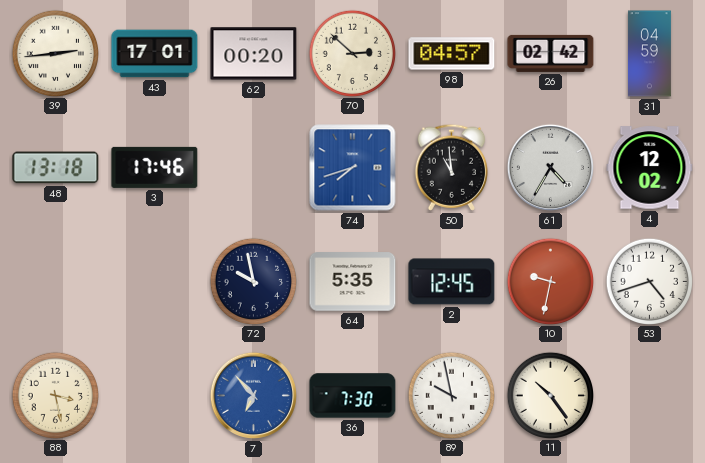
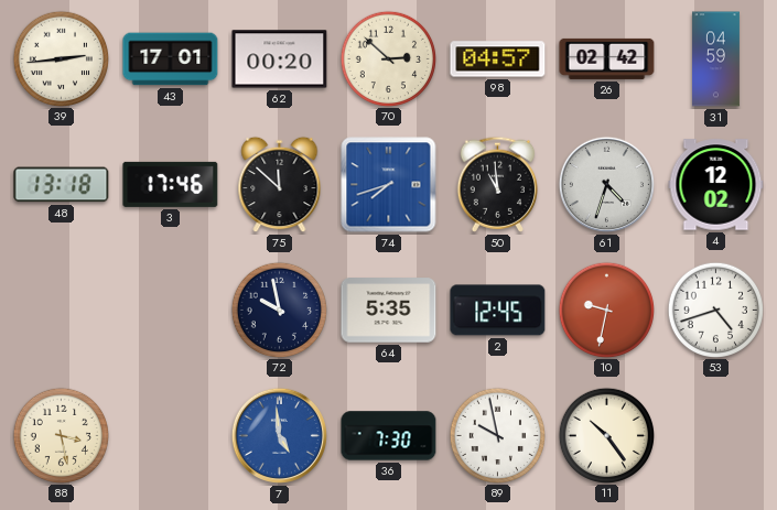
75: none -> 11:52 (280, 185)
61: 4:35 -> 4:33 (606, 184)
7: 6:53 -> 4:59 (279, 435)
